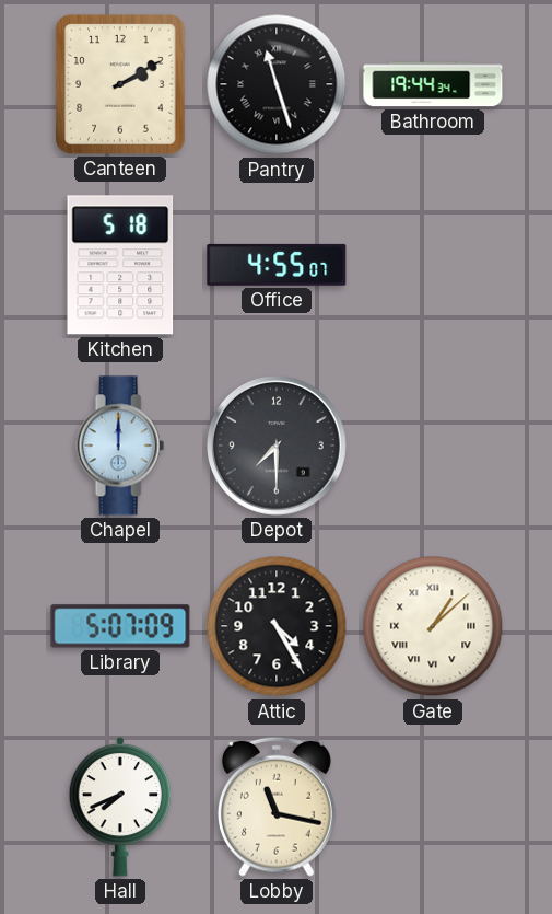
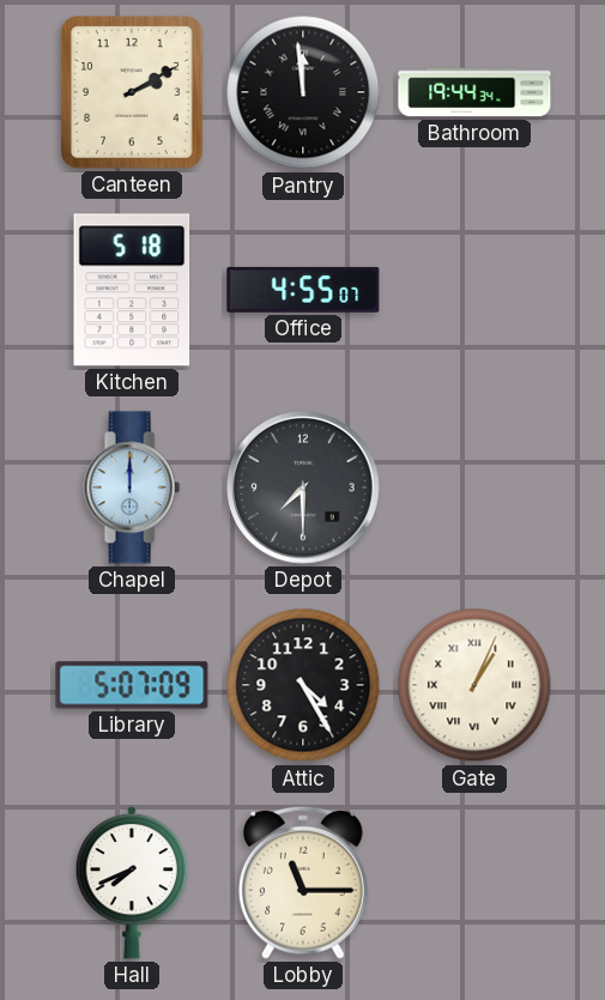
Pantry: 11:27 -> 11:59 (303, 92)
Gate: 1:08 -> 1:04 (474, 685)
Lobby: 11:17 -> 11:15 (303, 883)
